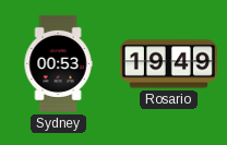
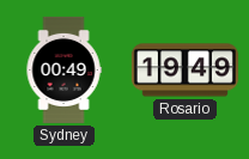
Sydney: 00:53 -> 00:49 (63, 69)
